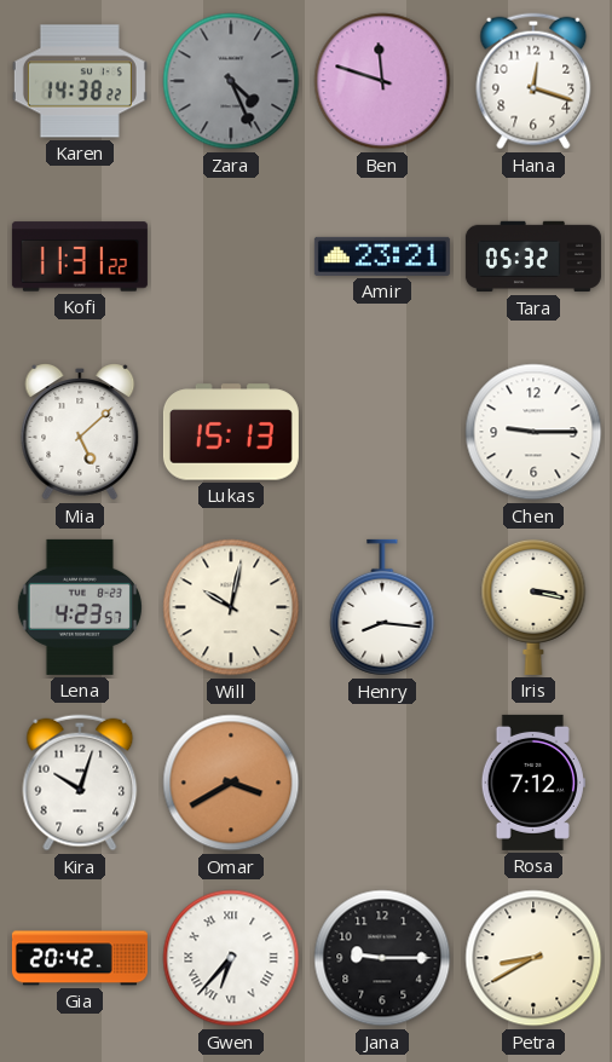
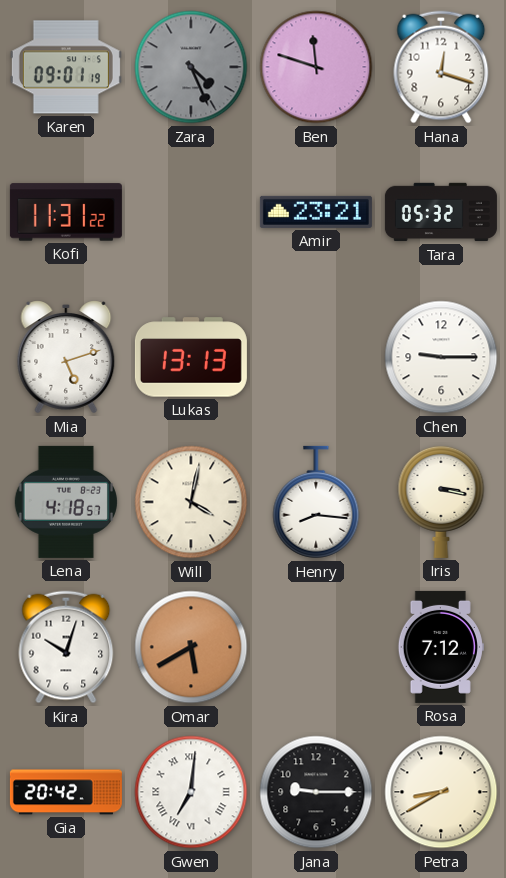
Karen: 14:38 -> 09:01 (66, 67)
Mia: 5:08 -> 5:12 (66, 357)
Lukas: 15:13 -> 13:13 (191, 357)
Lena: 4:23 -> 4:18 (66, 502)
Will: 10:02 -> 4:02 (191, 502)
Omar: 3:40 -> 5:40 (191, 647)
Gwen: 6:37 -> 7:01 (191, 792)
